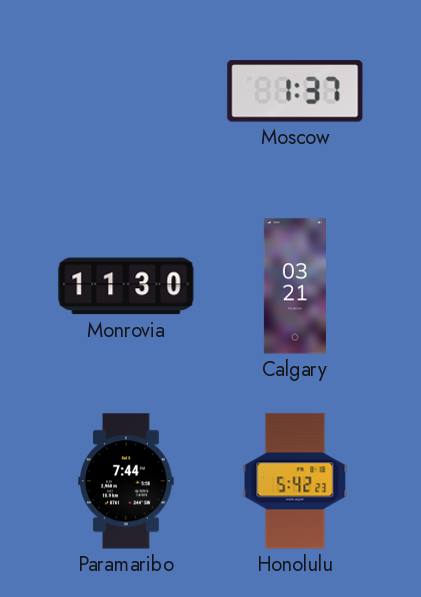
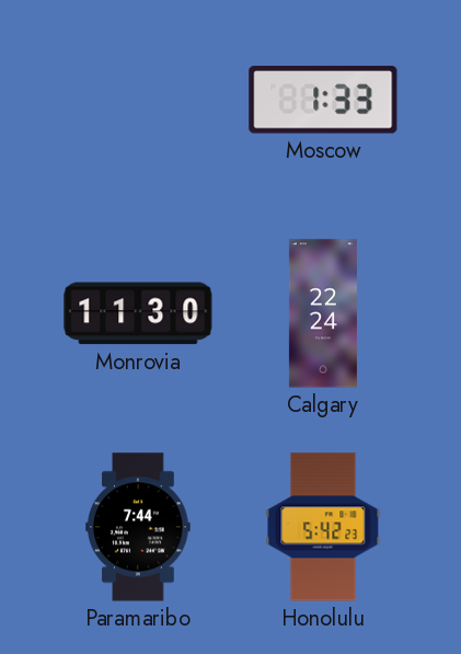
Moscow: 1:37 -> 1:33 (323, 100)
Calgary: 03:21 -> 22:24 (323, 313)
